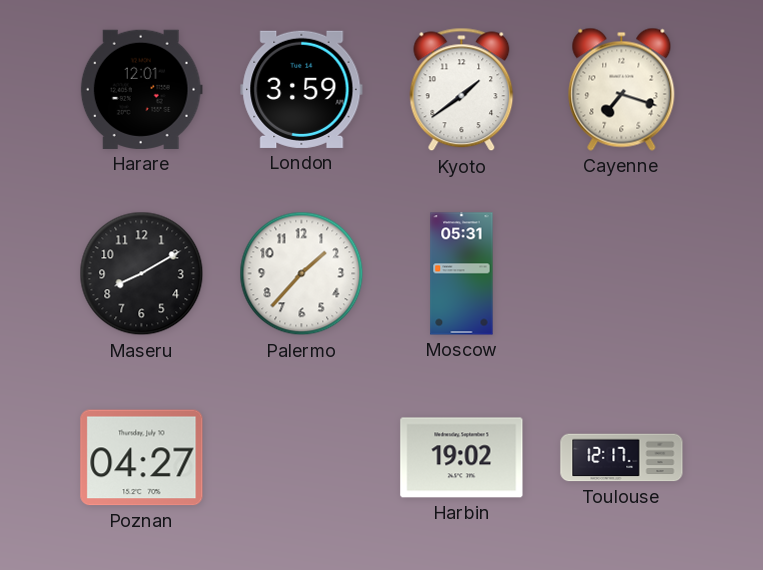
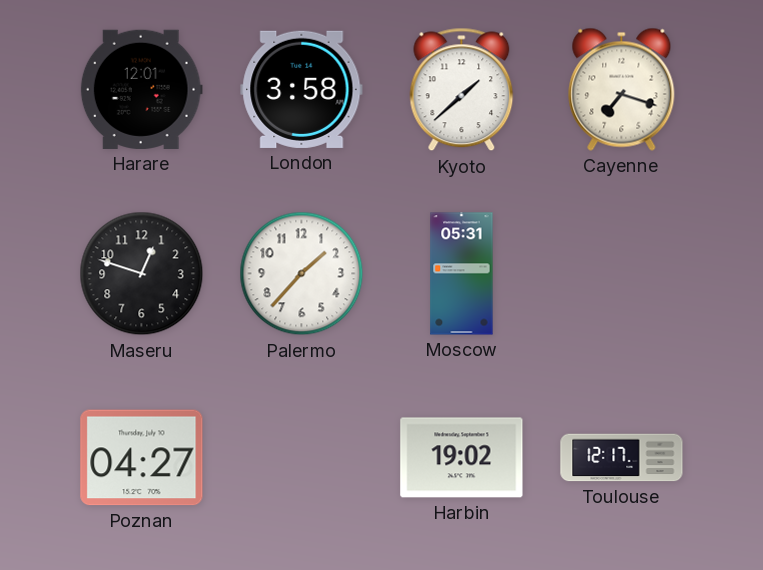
London: 3:59 -> 3:58 (302, 89)
Kyoto: 1:39 -> 1:38 (462, 90)
Maseru: 8:10 -> 12:48 (142, 274)
